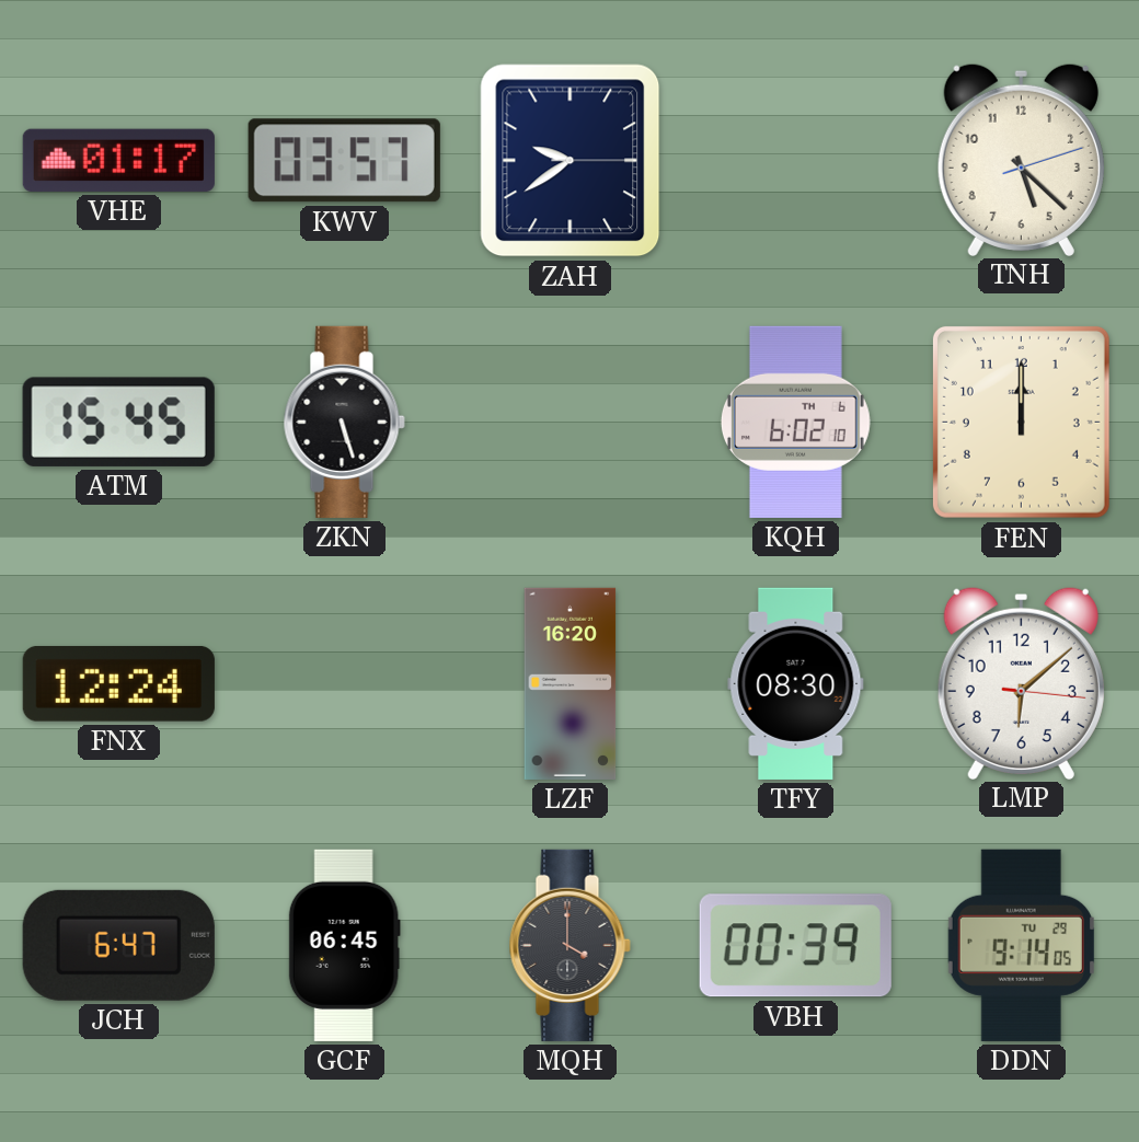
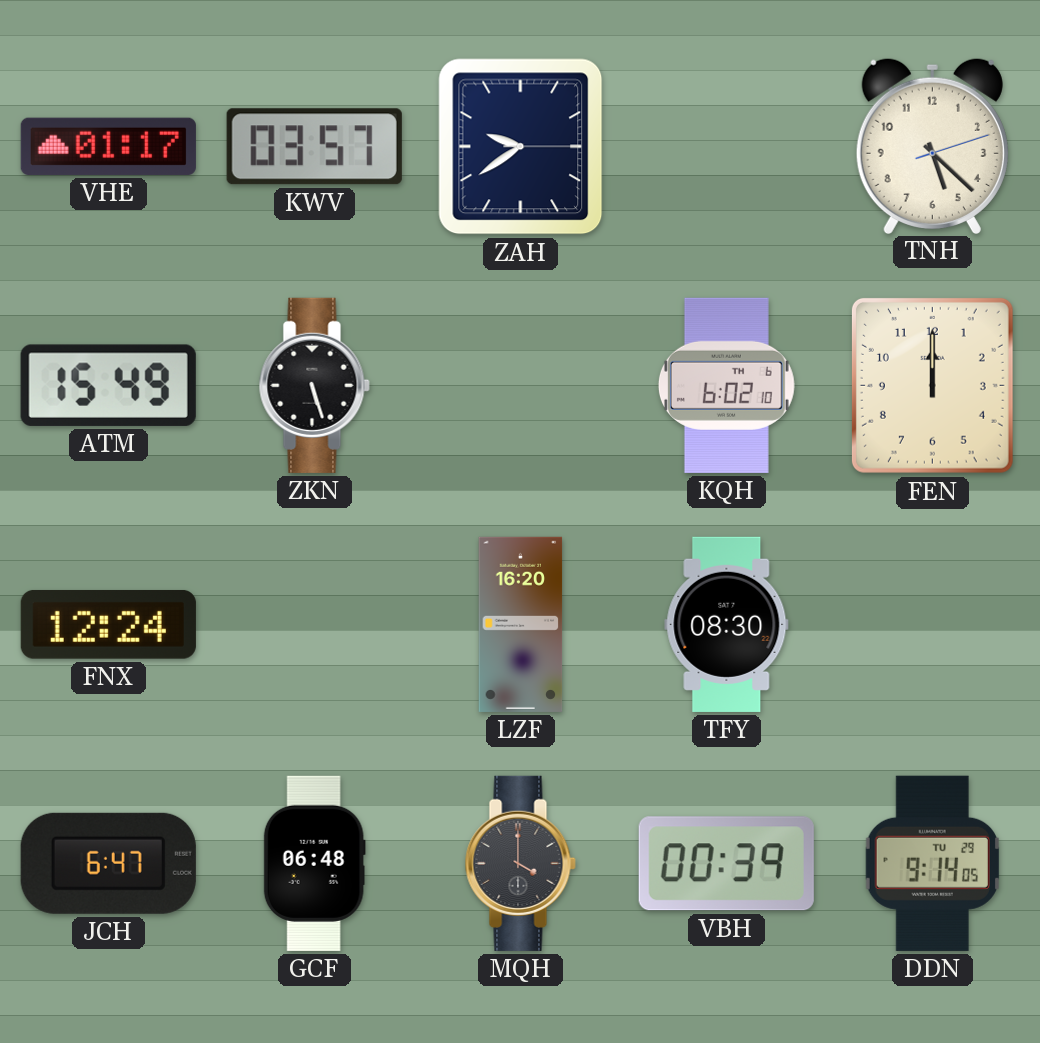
ATM: 15:45 -> 15:49 (108, 385)
LMP: 6:08 -> none (1021, 682)
GCF: 06:45 -> 06:48 (314, 863)
